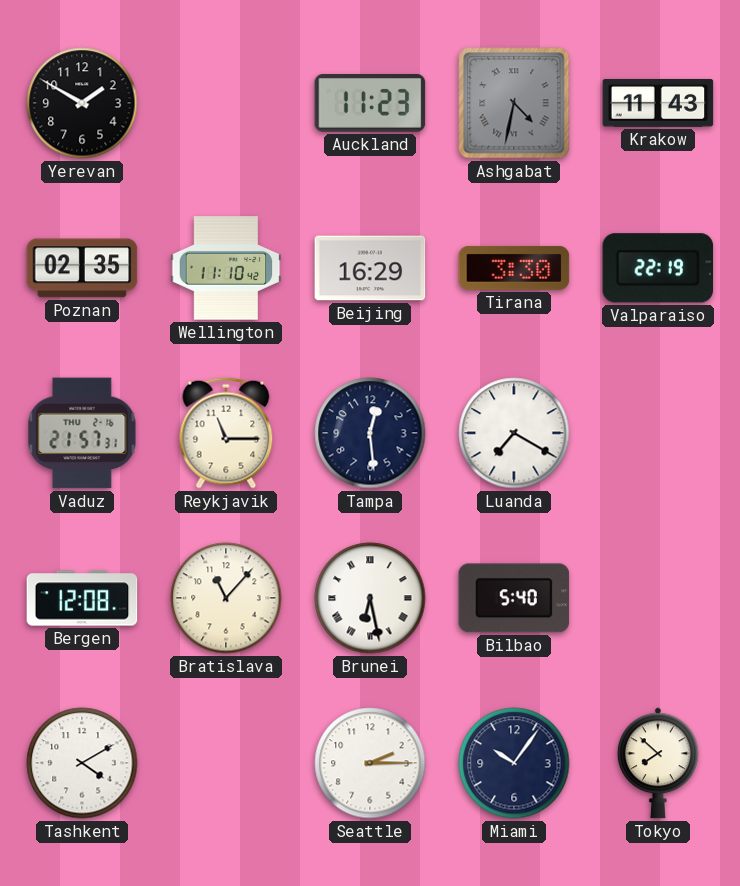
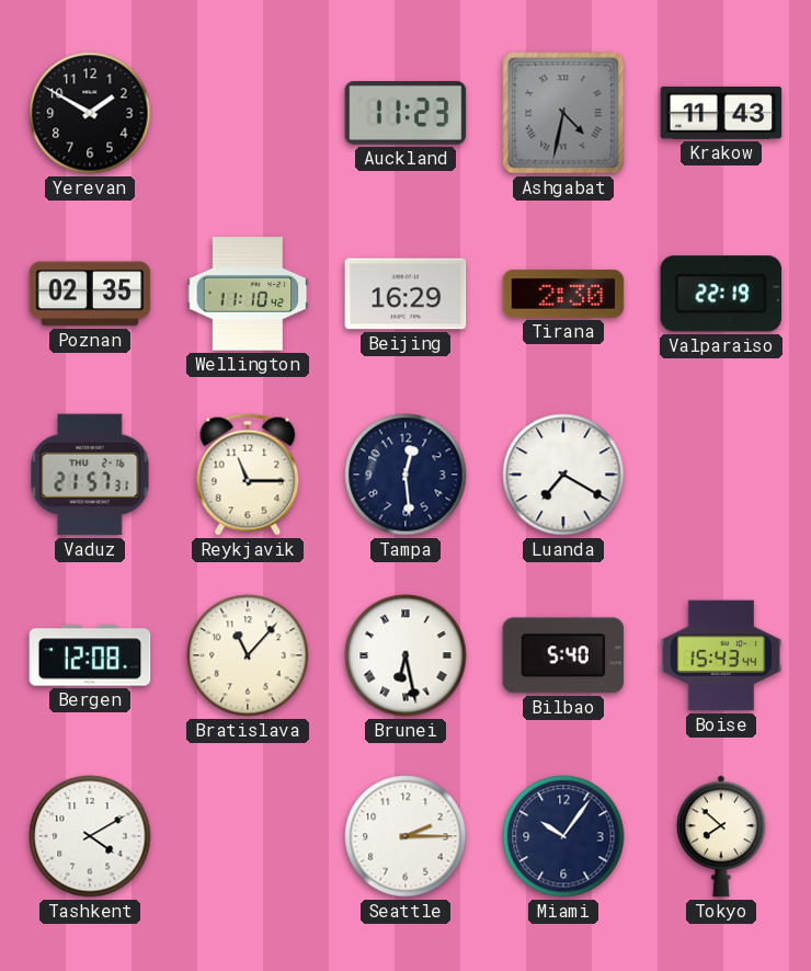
Tirana: 3:30 -> 2:30 (563, 294)
Boise: none -> 15:43 (721, 655)
